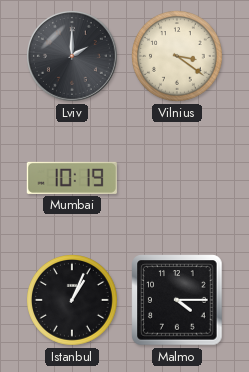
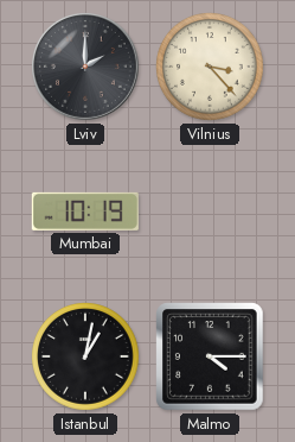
Vilnius: 3:21 -> 3:23 (211, 68)
Istanbul: 1:04 -> 1:02 (86, 358)
